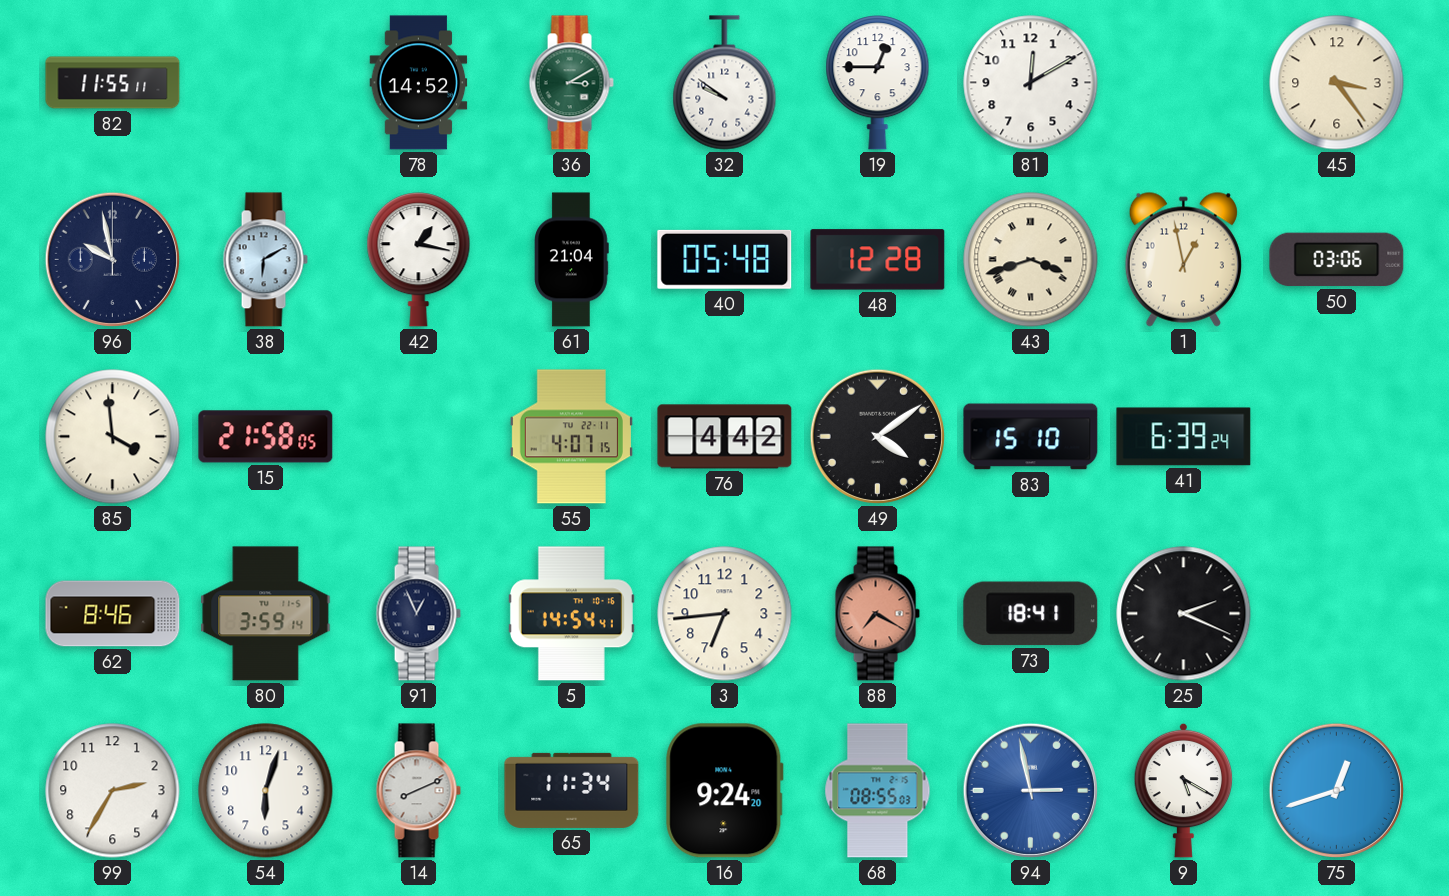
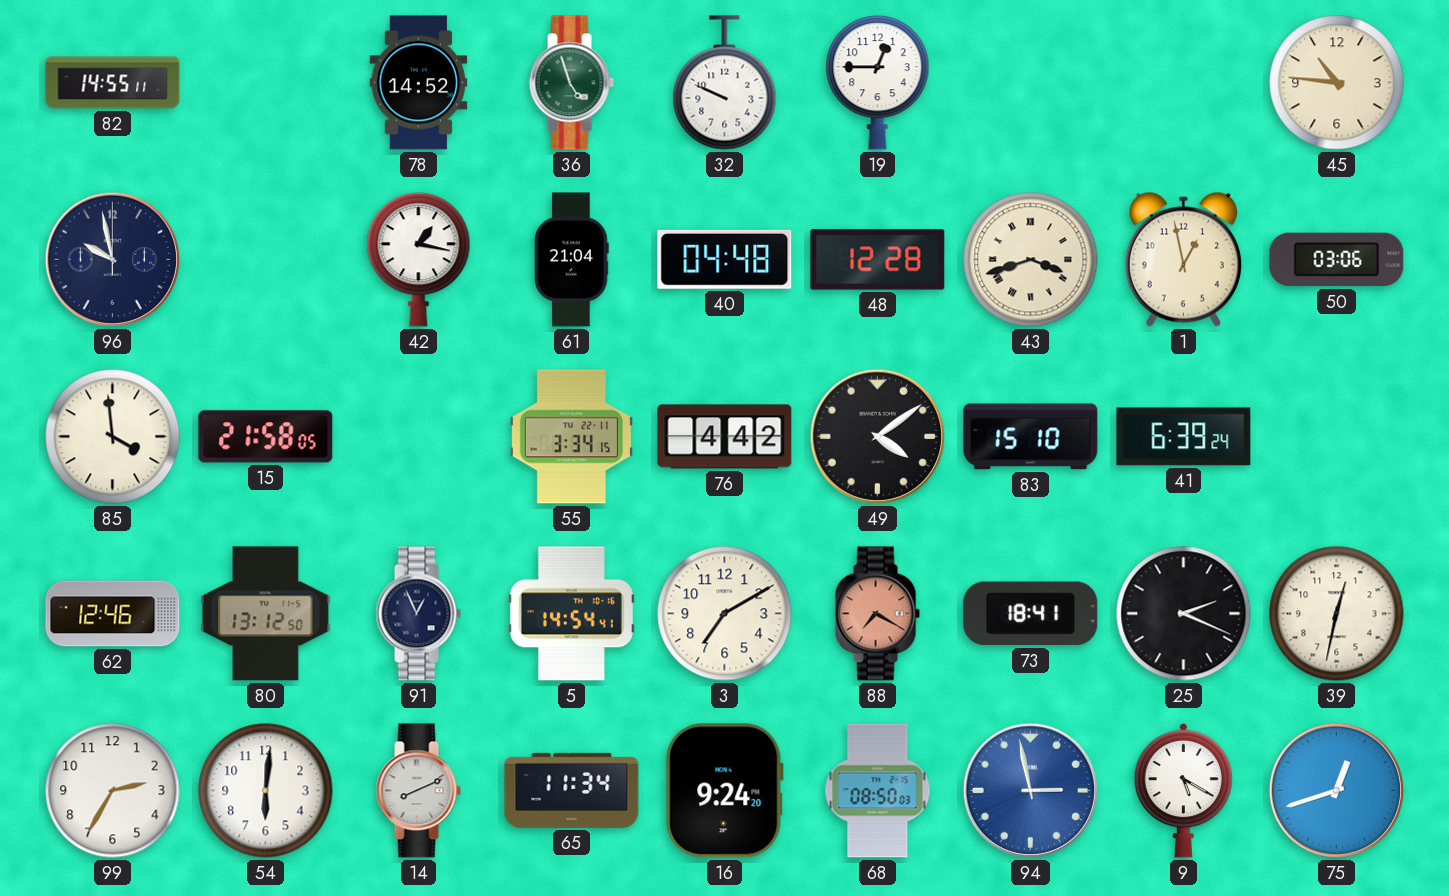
82: 11:55 -> 14:55 (113, 83)
36: 3:10 -> 4:57 (571, 83)
32: 9:51 -> 9:49 (725, 83)
81: 12:10 -> none (1031, 83)
45: 3:24 -> 10:46 (1337, 83)
38: 6:10 -> none (265, 260)
40: 05:48 -> 04:48 (725, 259)
55: 4:07 -> 3:34 (571, 437)
62: 8:46 -> 12:46 (113, 614)
80: 3:59 -> 13:12 (266, 614)
3: 6:44 -> 7:10 (725, 614)
39: none -> 12:32 (1337, 614)
54: 6:03 -> 6:01 (266, 791)
68: 08:55 -> 08:50 (878, 791)
